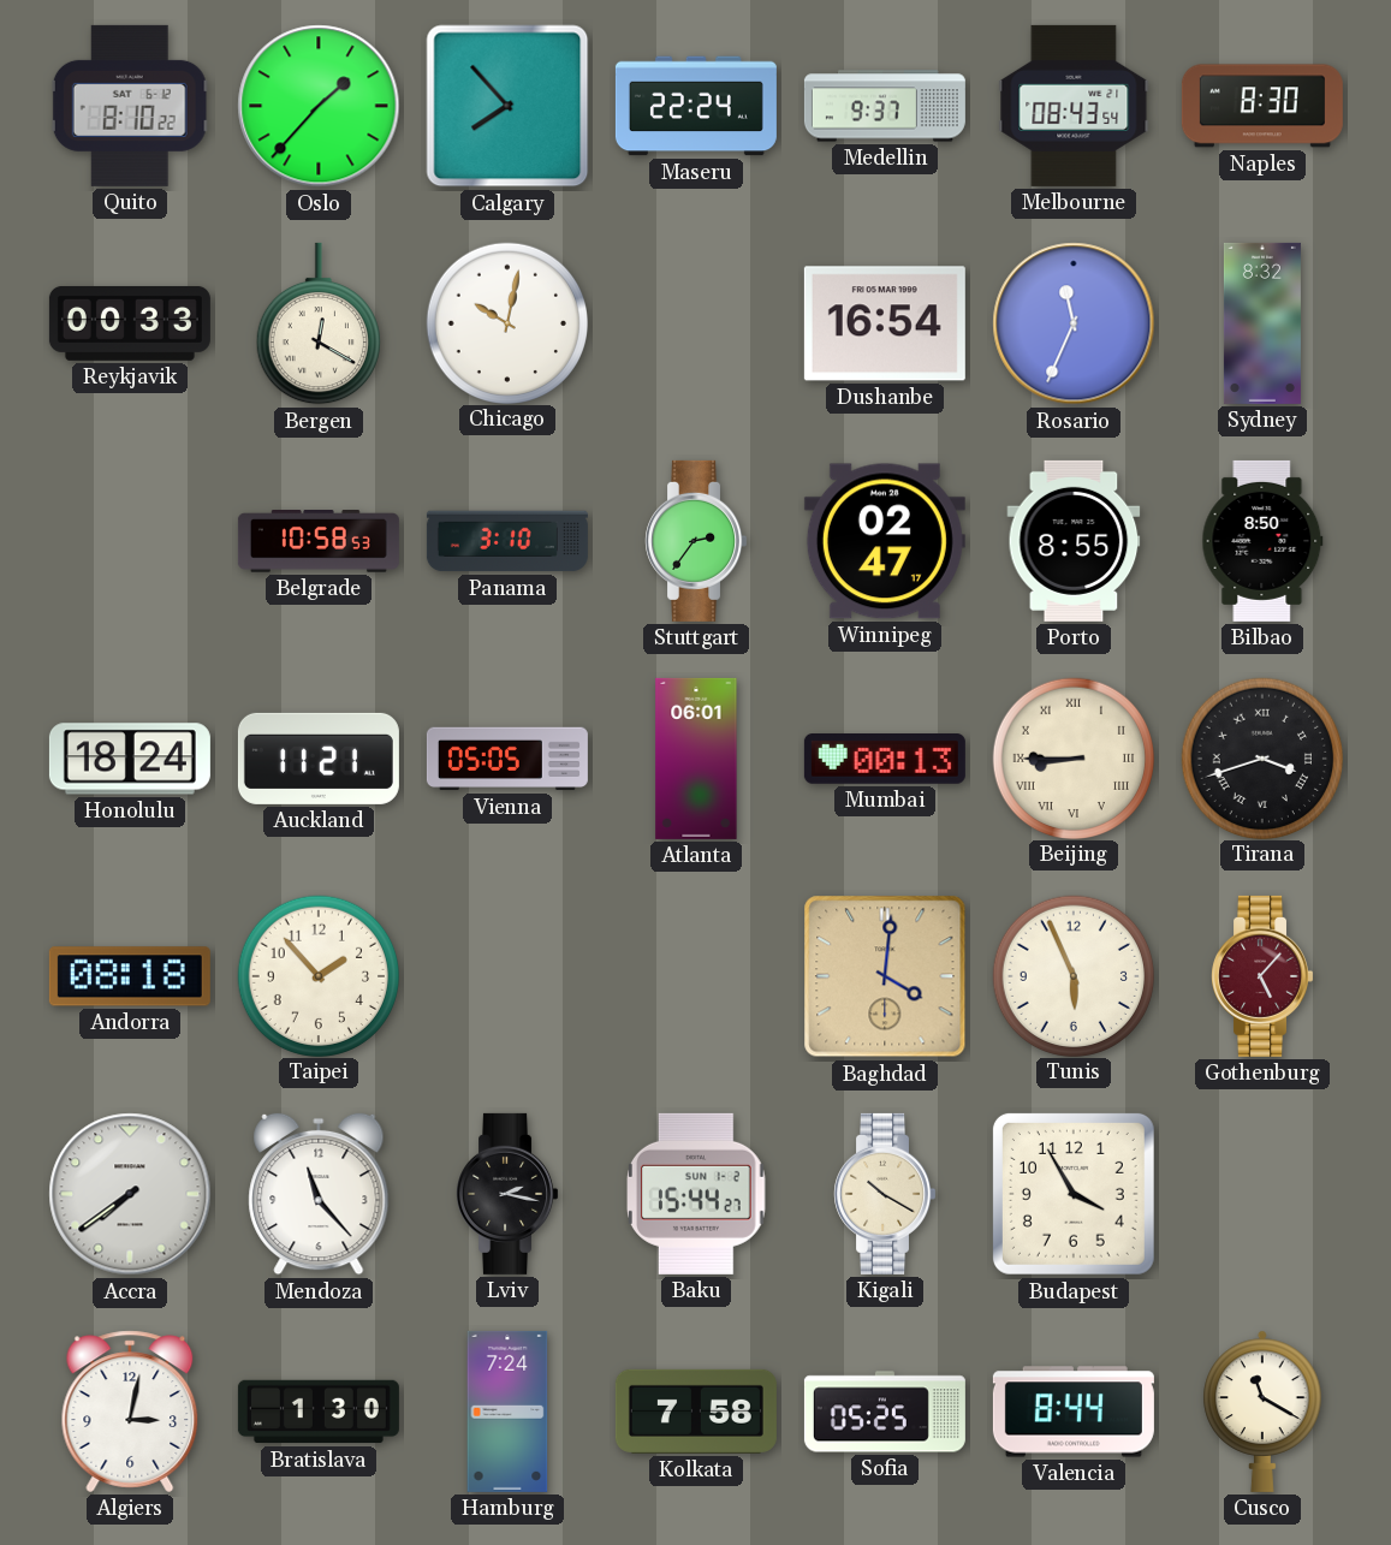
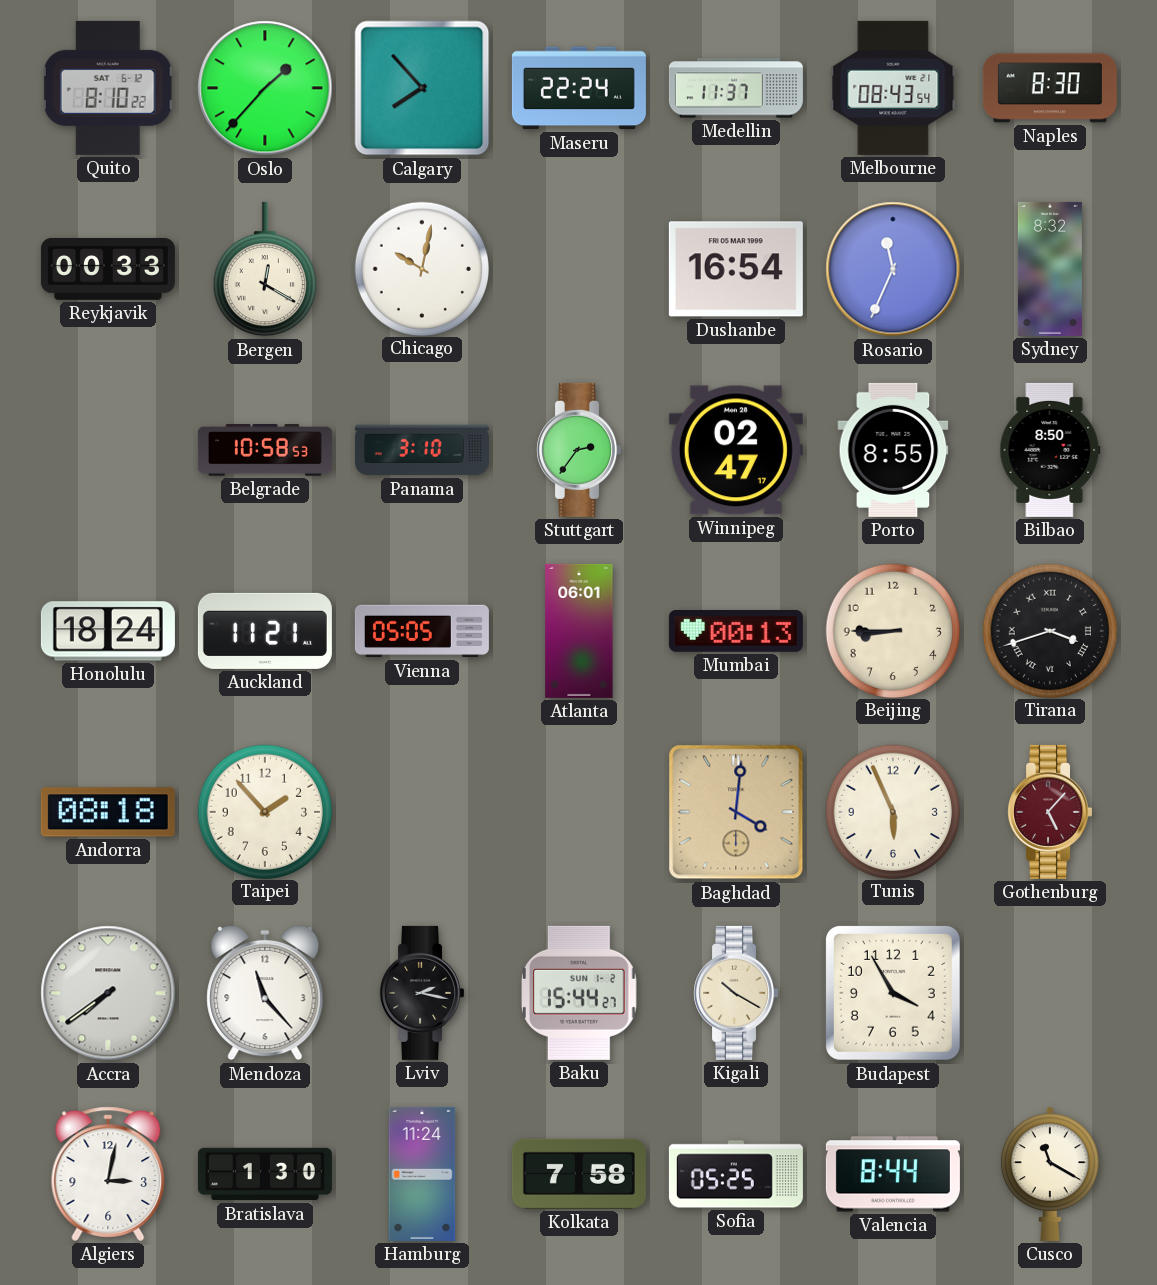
Medellin: 9:37 -> 11:37 (736, 88)
Beijing numerals: Roman -> Arabic (892, 630)
Hamburg: 7:24 -> 11:24 (422, 1174)
